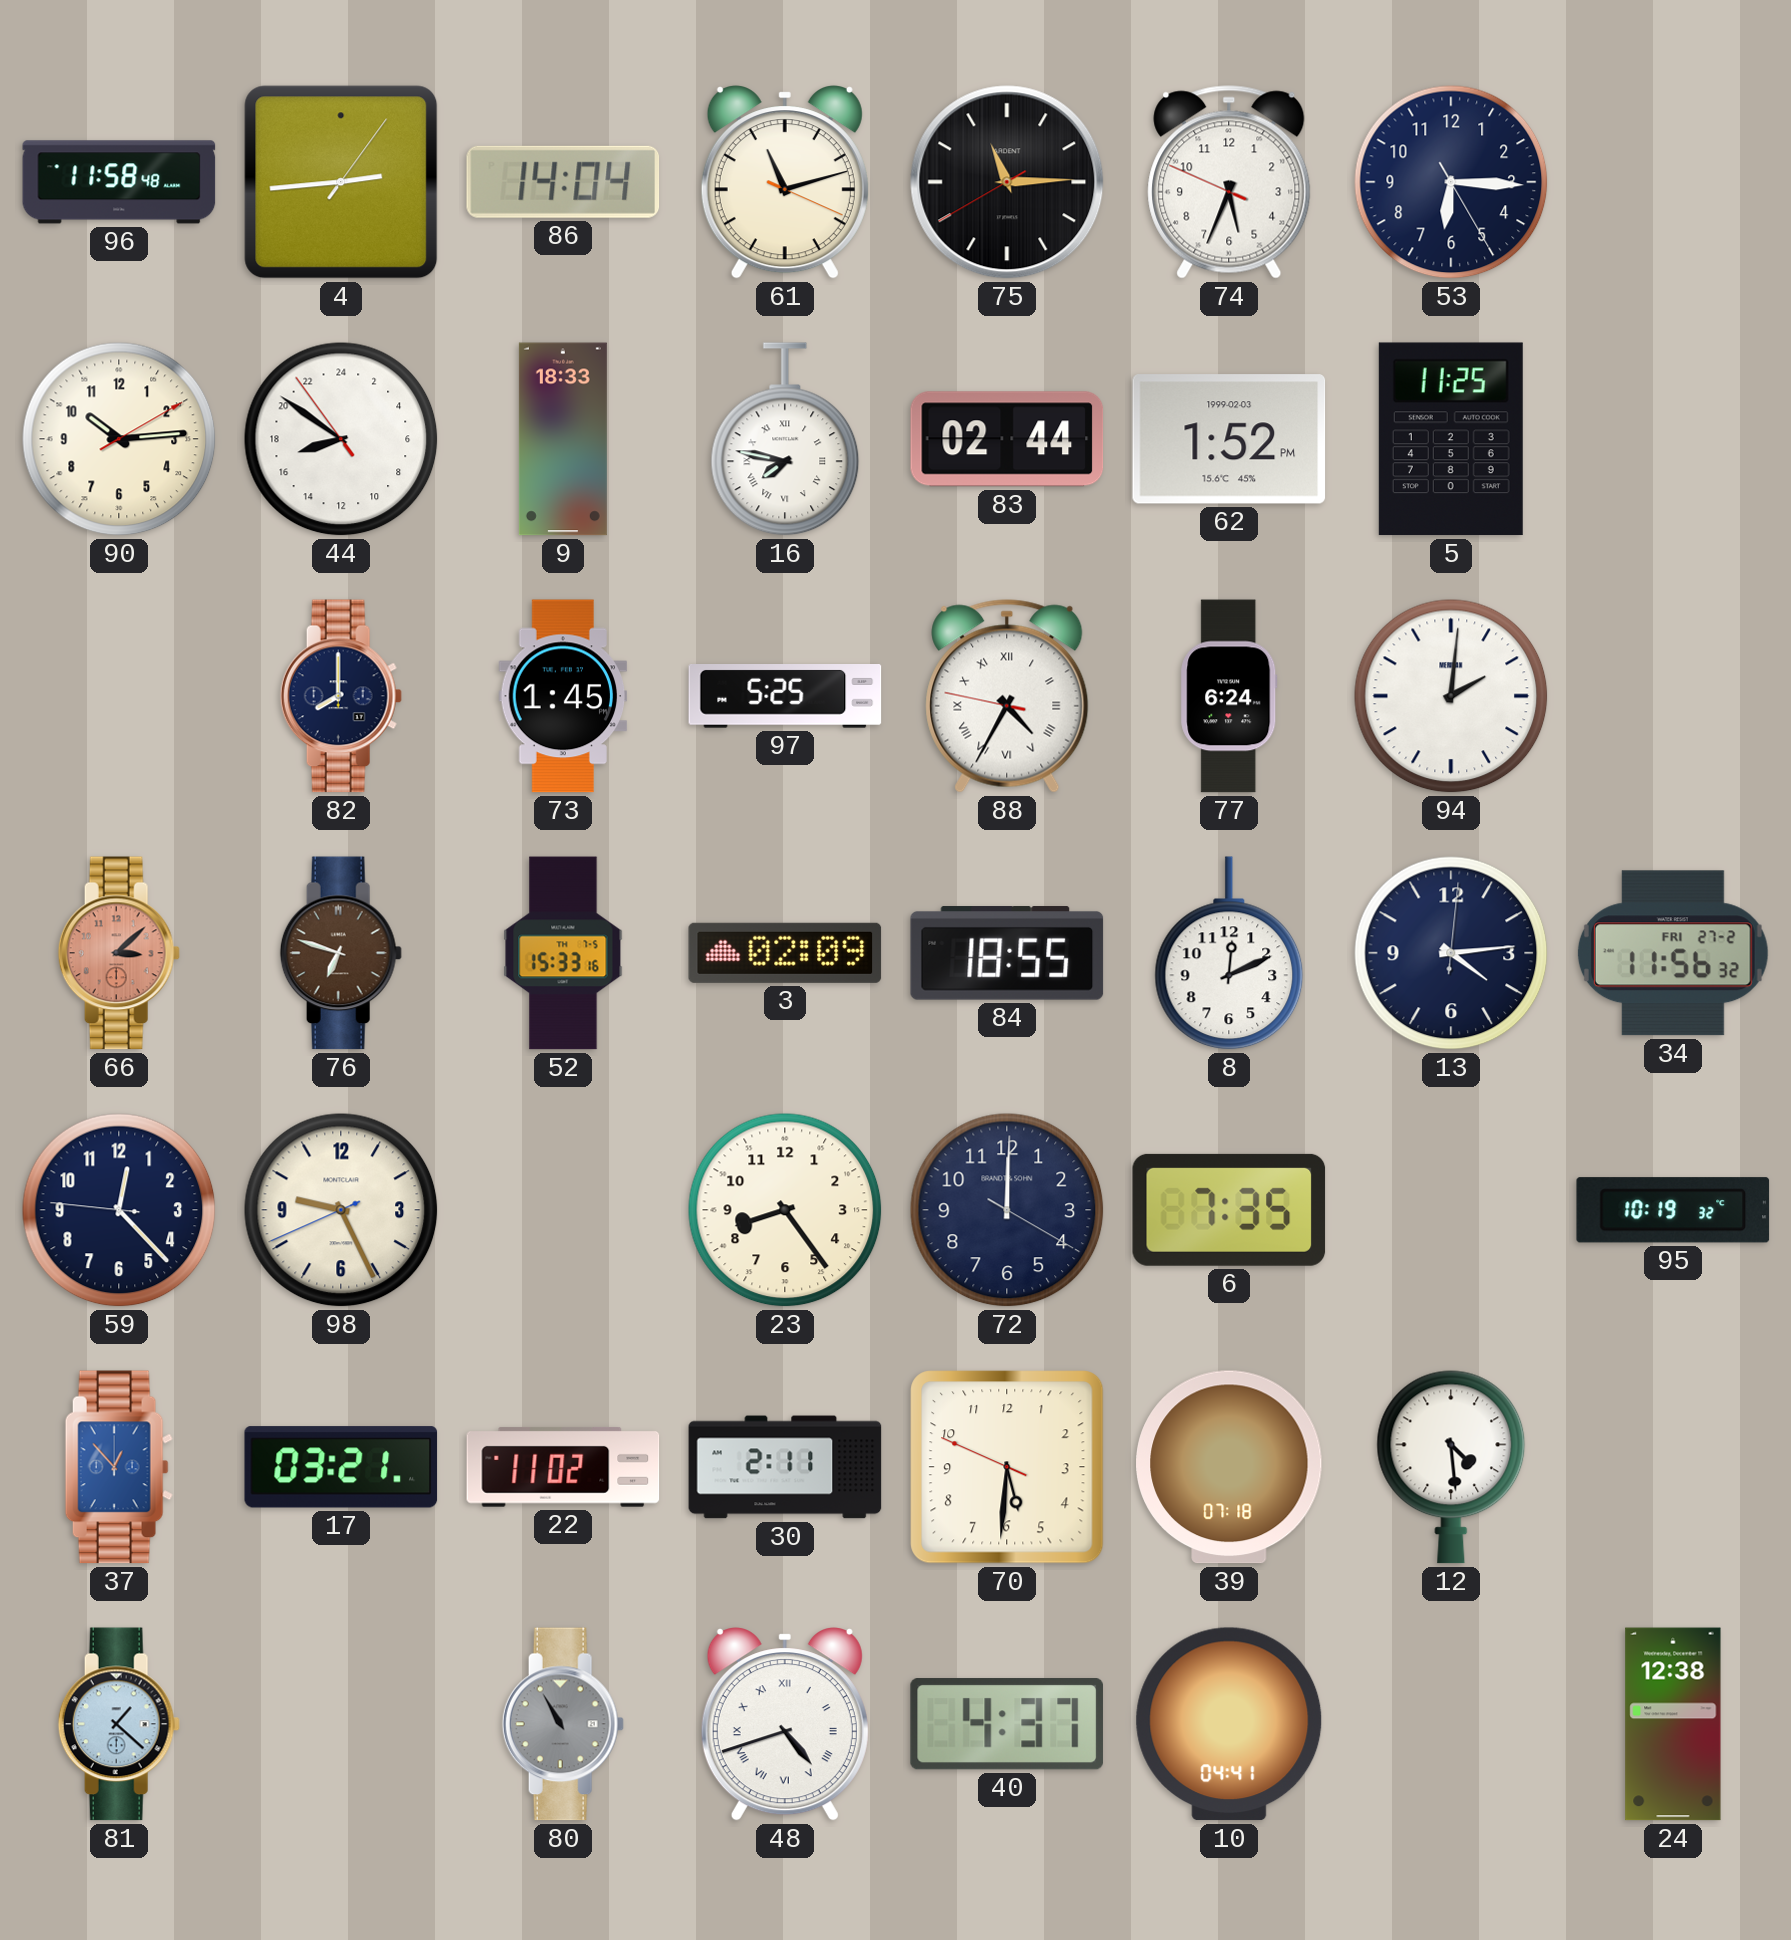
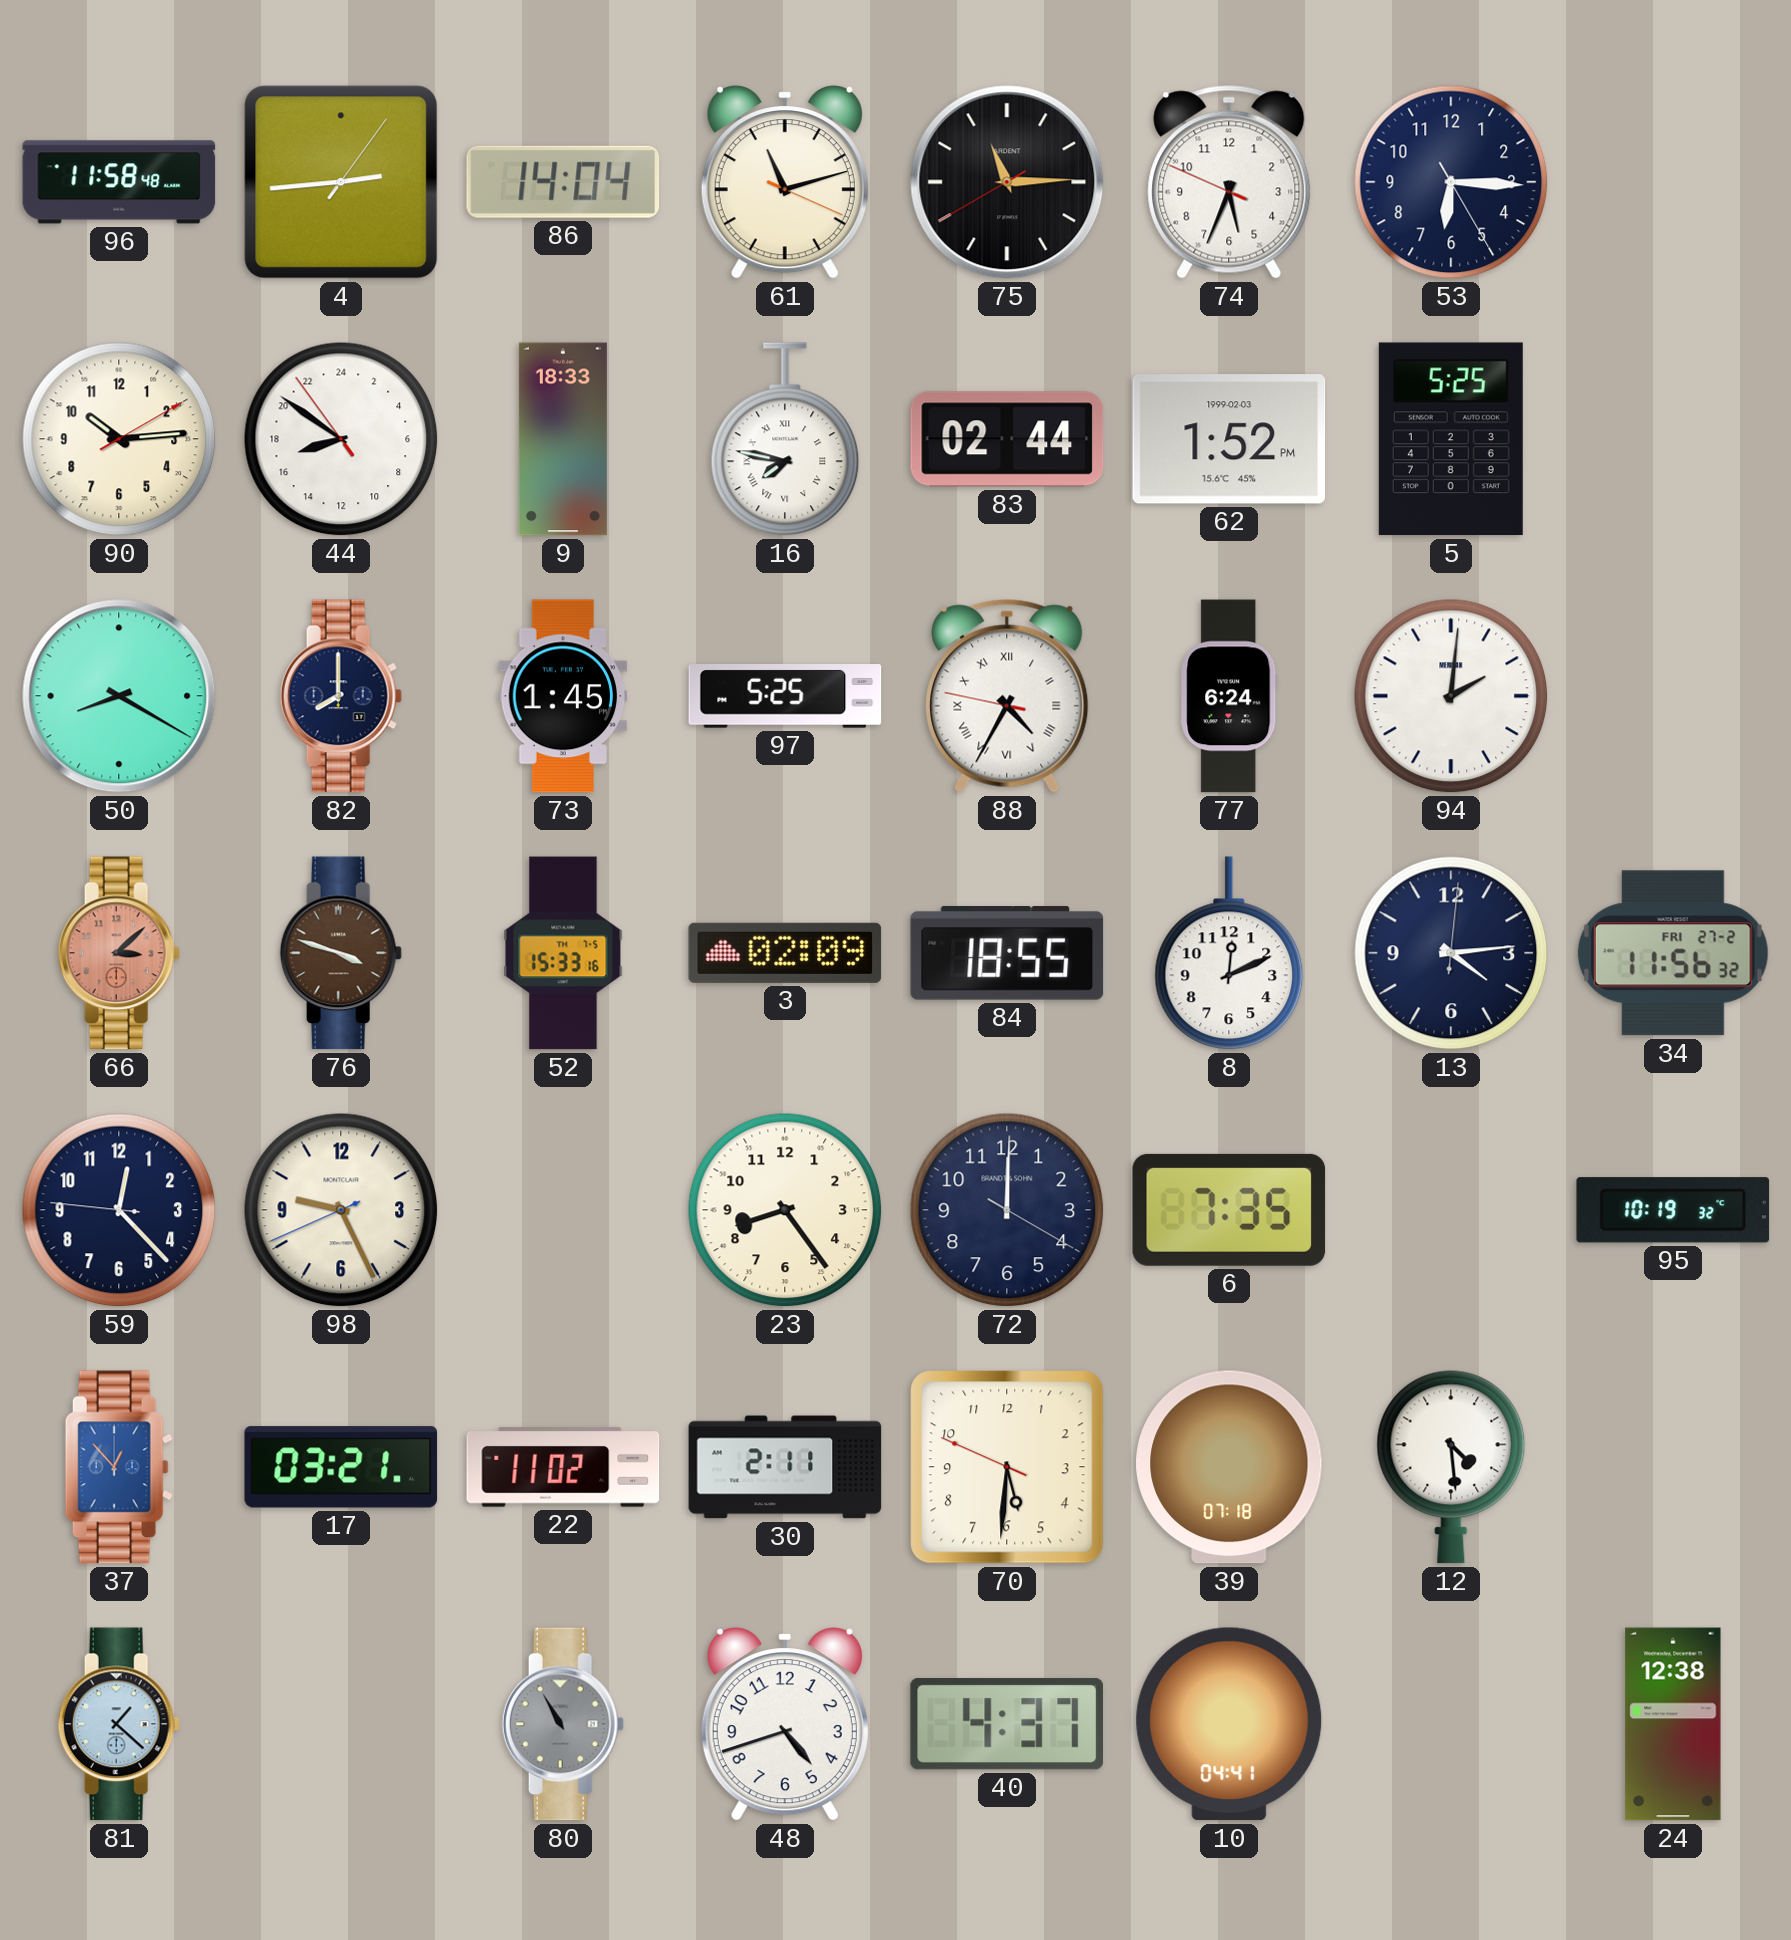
5: 11:25 -> 5:25 (1451, 439)
50: none -> 8:20 (119, 696)
76: 6:48 -> 3:48 (341, 953)
48 numerals: Roman -> Arabic (785, 1724)
